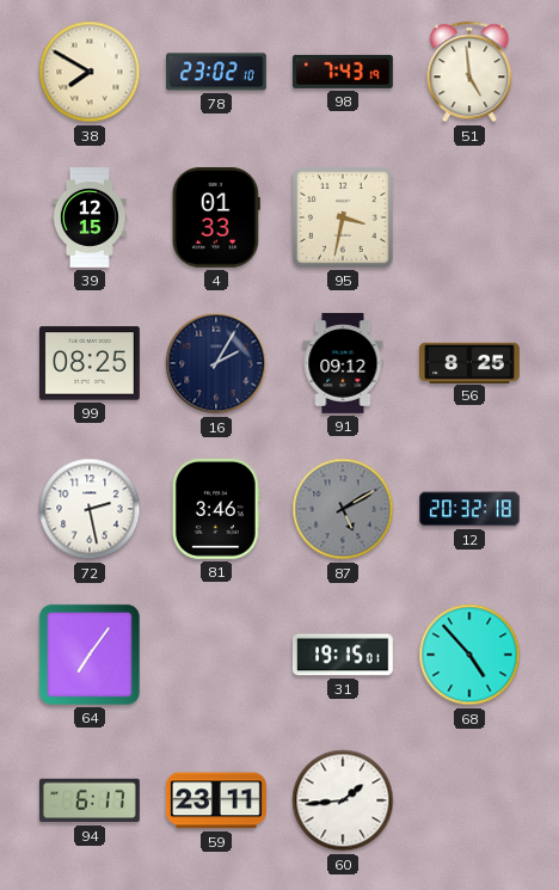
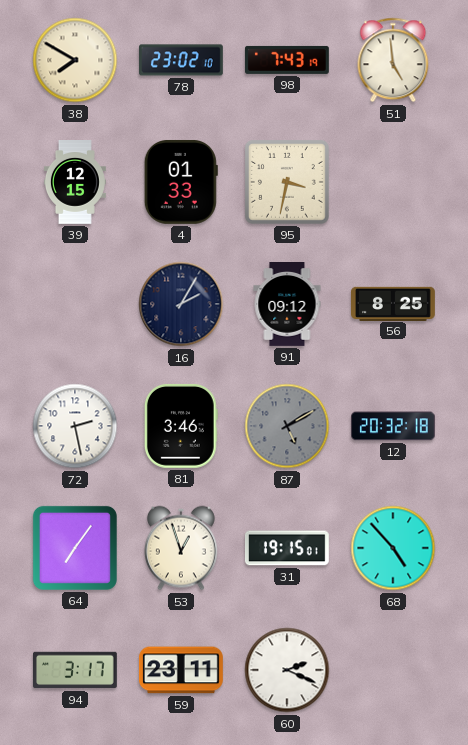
99: 08:25 -> none (90, 363)
53: none -> 12:57 (181, 548)
94: 6:17 -> 3:17 (76, 670)
60: 1:44 -> 2:19 (287, 670)
